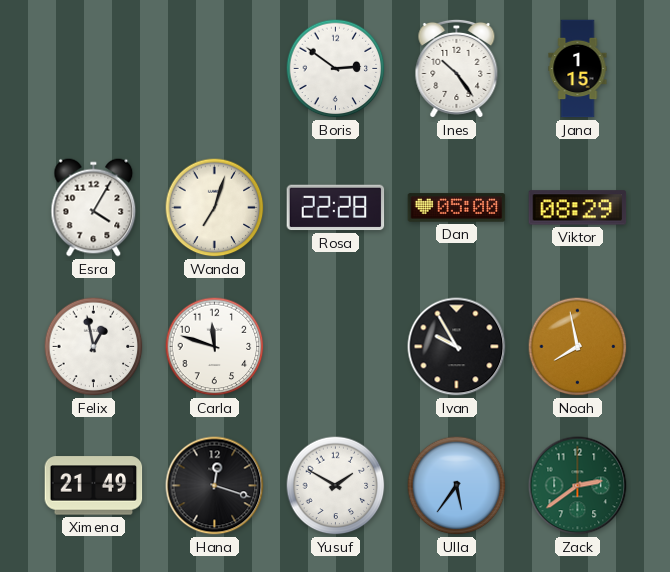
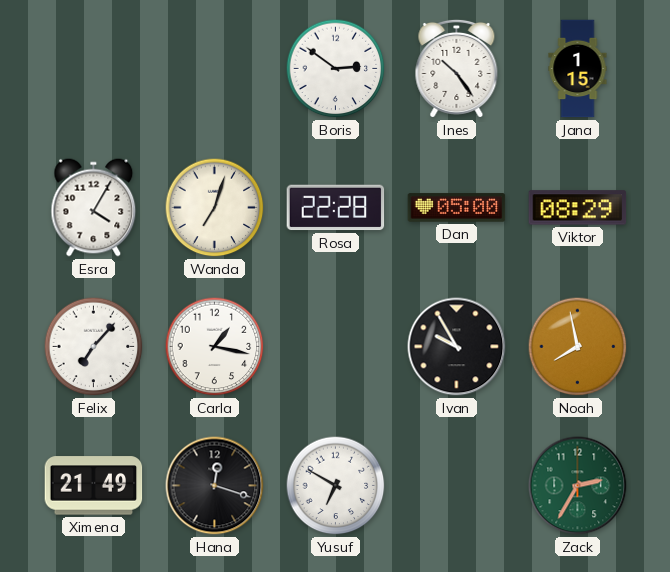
Felix: 12:58 -> 7:07 (94, 347)
Carla: 11:48 -> 1:17 (215, 347)
Yusuf: 1:50 -> 6:50 (336, 486)
Ulla: 5:36 -> none (457, 486)
Zack: 2:39 -> 2:35 (578, 486)
